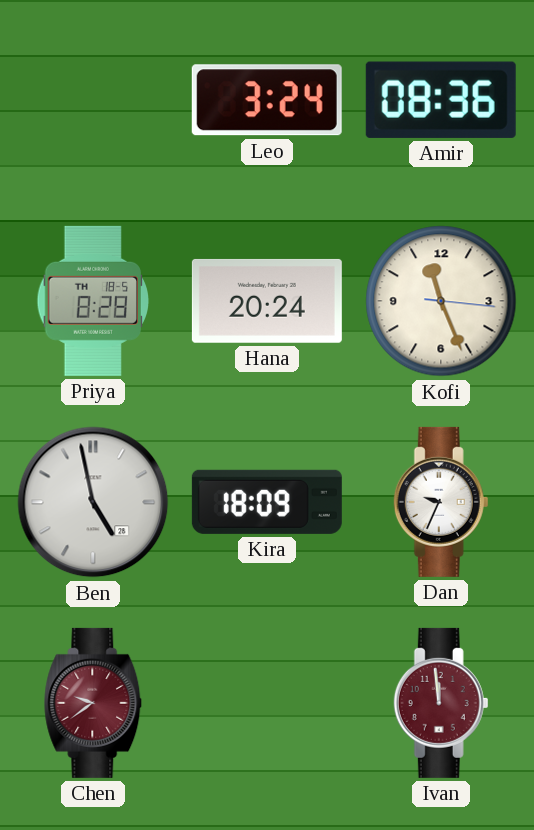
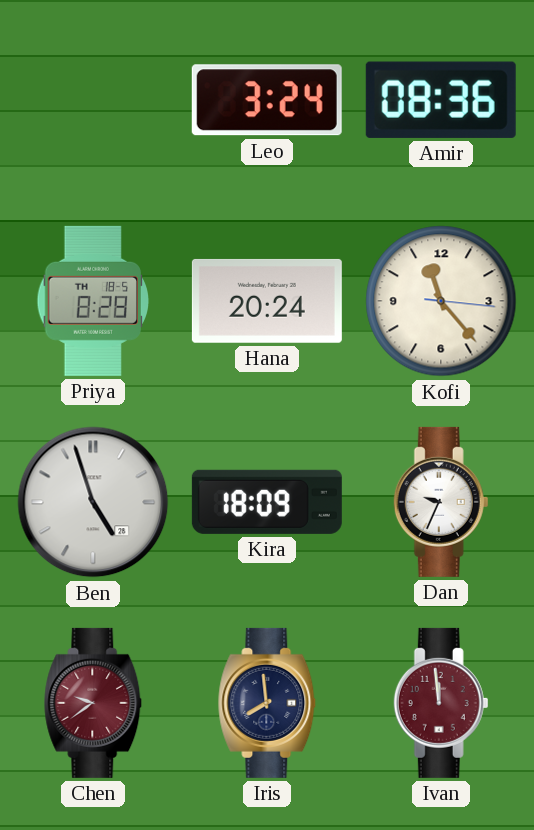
Kofi: 11:26 -> 11:23 (441, 301)
Ben: 4:58 -> 4:57 (93, 502)
Iris: none -> 7:59 (267, 703)
